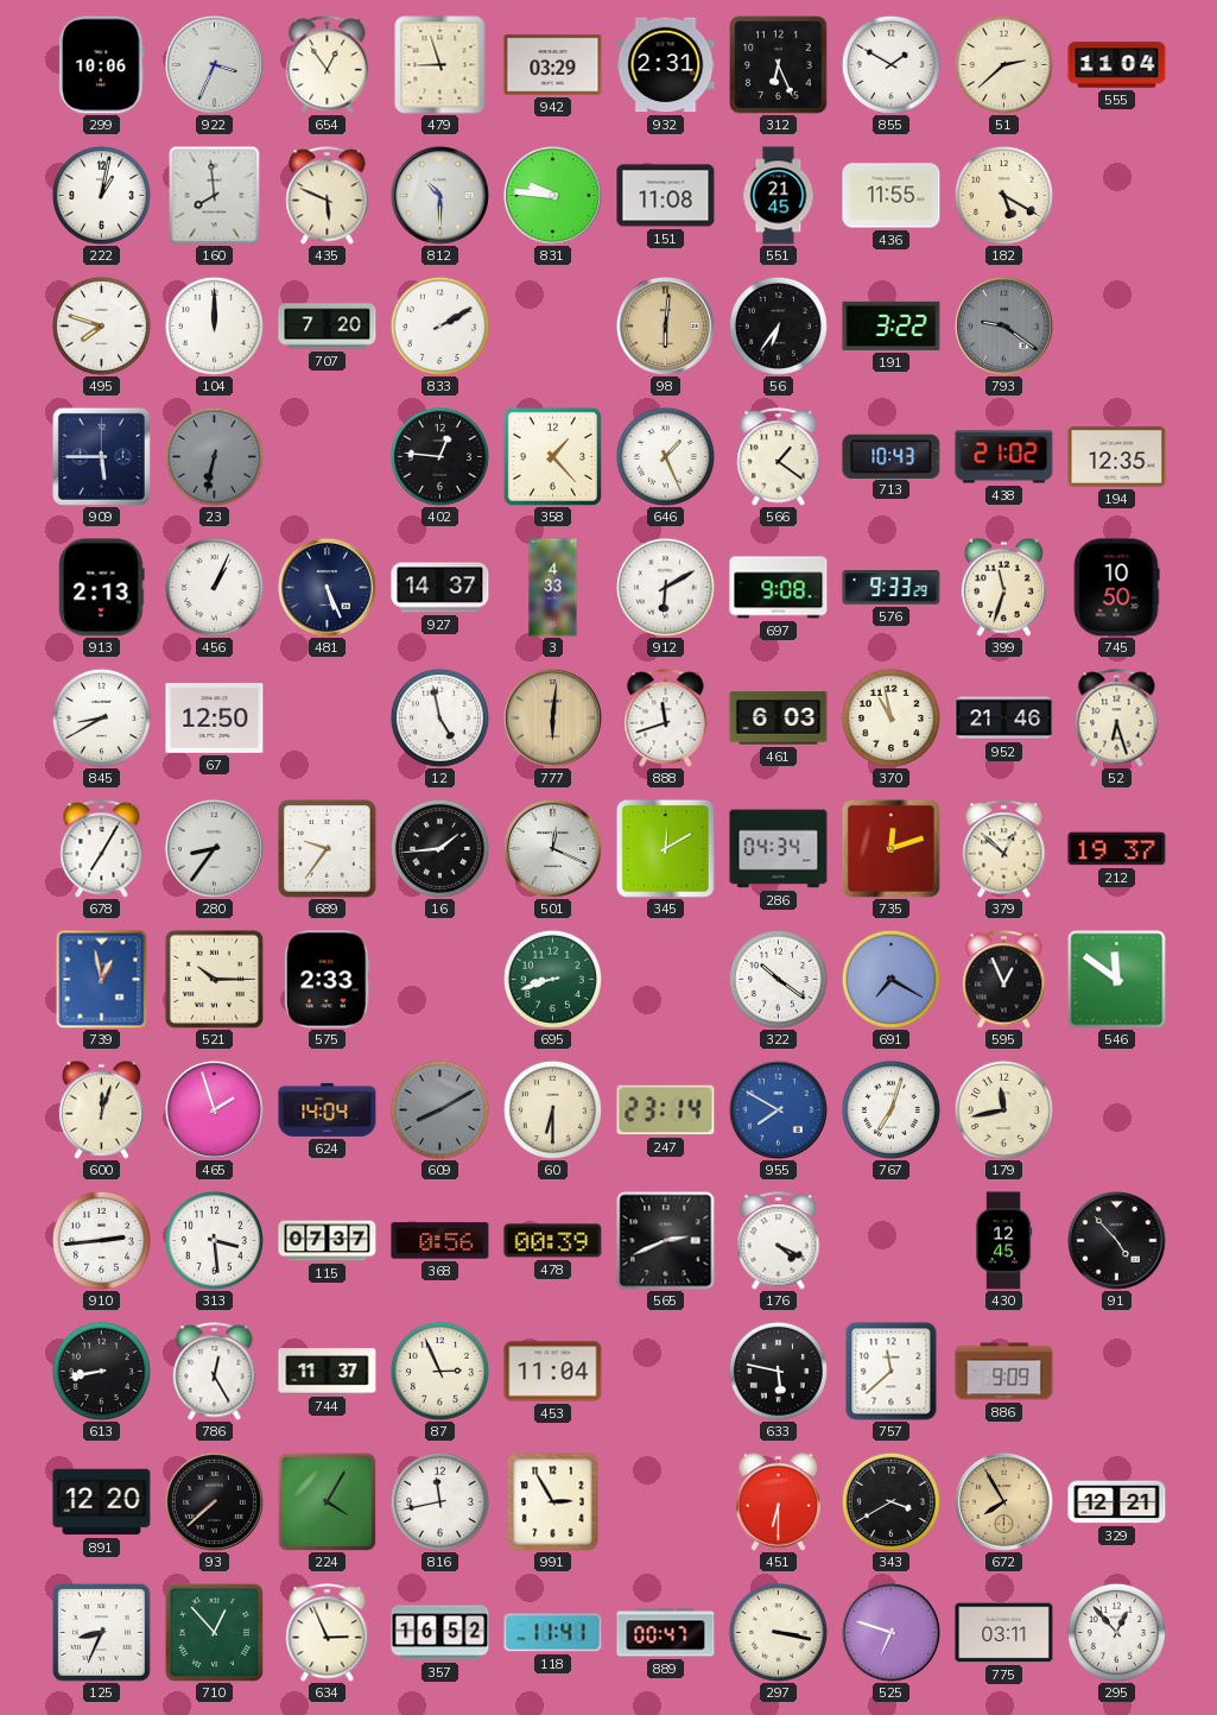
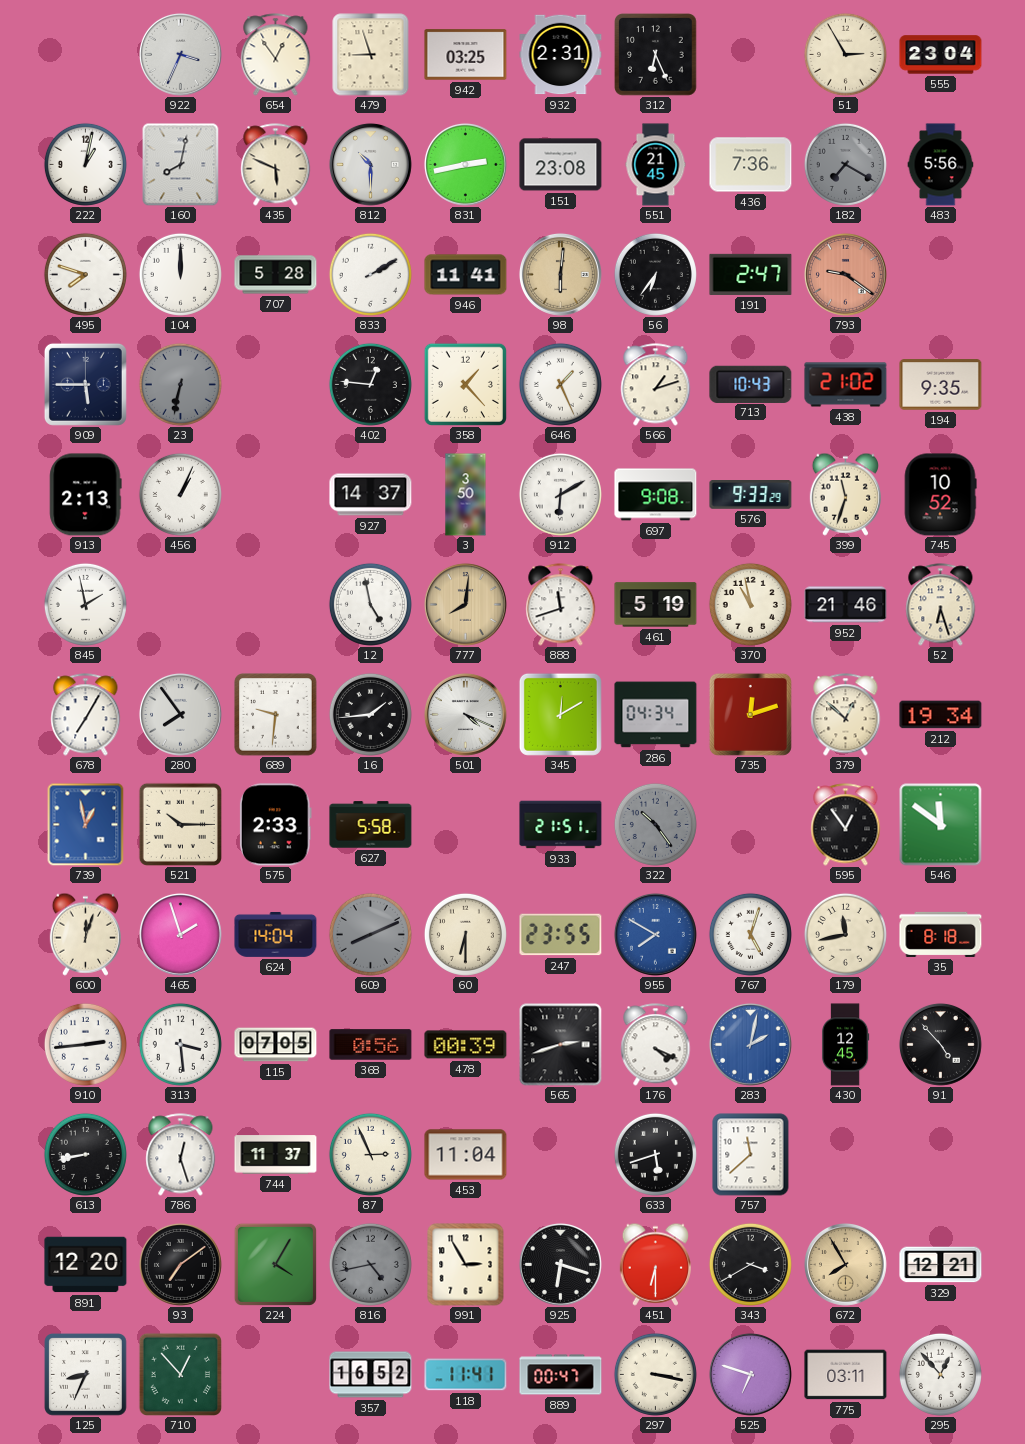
299: 10:06 -> none (102, 65)
942: 03:29 -> 03:25 (466, 55)
855: 1:50 -> none (890, 64)
51: 2:38 -> 2:55 (845, 54)
555: 11:04 -> 23:04 (941, 55)
160: 7:59 -> 8:02 (181, 164)
831: 9:46 -> 2:43 (465, 164)
151: 11:08 -> 23:08 (561, 165)
436: 11:55 -> 7:36 (751, 165)
182: 5:20 -> 7:20 (845, 164)
182 dial: cream -> grey (845, 164)
483: none -> 5:56 (941, 165)
707: 7:20 -> 5:28 (276, 275)
946: none -> 11:41 (466, 275)
191: 3:22 -> 2:47 (751, 274)
793 dial: grey -> salmon (845, 274)
566: 1:21 -> 1:12 (656, 385)
194: 12:35 -> 9:35 (941, 385)
481: 5:26 -> none (327, 587)
3: 4:33 -> 3:50 (466, 495)
745: 10:50 -> 10:52 (940, 495)
845: 8:40 -> 1:58 (85, 604)
67: 12:50 -> none (215, 717)
777: 6:01 -> 8:01 (465, 604)
461: 6:03 -> 5:19 (656, 605)
280: 8:36 -> 7:54 (180, 714)
689: 9:36 -> 9:31 (276, 715)
501: 12:19 -> 4:19 (465, 714)
212: 19:37 -> 19:34 (941, 715)
627: none -> 5:58 (371, 825)
695: 8:42 -> none (552, 979)
933: none -> 21:51 (561, 825)
322: 10:21 -> 10:24 (655, 824)
322 dial: white -> grey (655, 824)
691: 7:20 -> none (890, 979)
595: 12:56 -> 12:54 (846, 825)
609: 8:10 -> 8:11 (370, 934)
247: 23:14 -> 23:55 (561, 935)
767: 7:03 -> 5:03 (750, 934)
35: none -> 8:18 (941, 934)
115: 07:37 -> 07:05 (276, 1045)
565: 2:41 -> 2:42 (561, 1045)
283: none -> 2:02 (750, 1044)
786: 12:25 -> 12:27 (181, 1155)
633: 5:47 -> 5:42 (655, 1154)
886: 9:09 -> none (1004, 1372)
93: 7:38 -> 7:09 (180, 1264)
816: 11:43 -> 4:43 (370, 1264)
816 dial: white -> grey (370, 1264)
925: none -> 6:18 (560, 1264)
634: 2:56 -> none (328, 1633)
